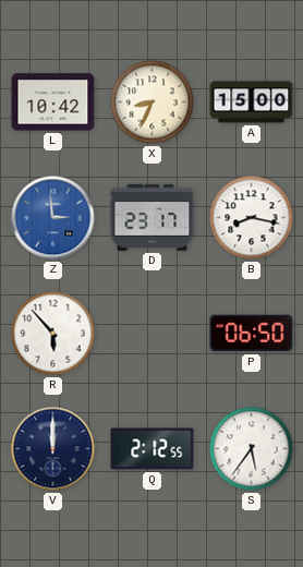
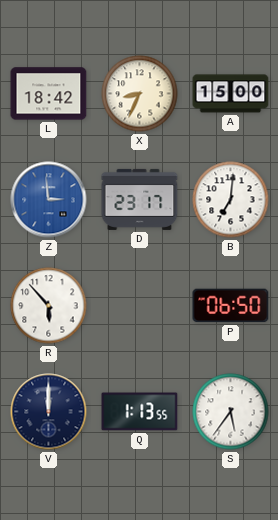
L: 10:42 -> 18:42 (49, 94)
B: 8:17 -> 7:01 (231, 200)
Q: 2:12 -> 1:13 (140, 412)
